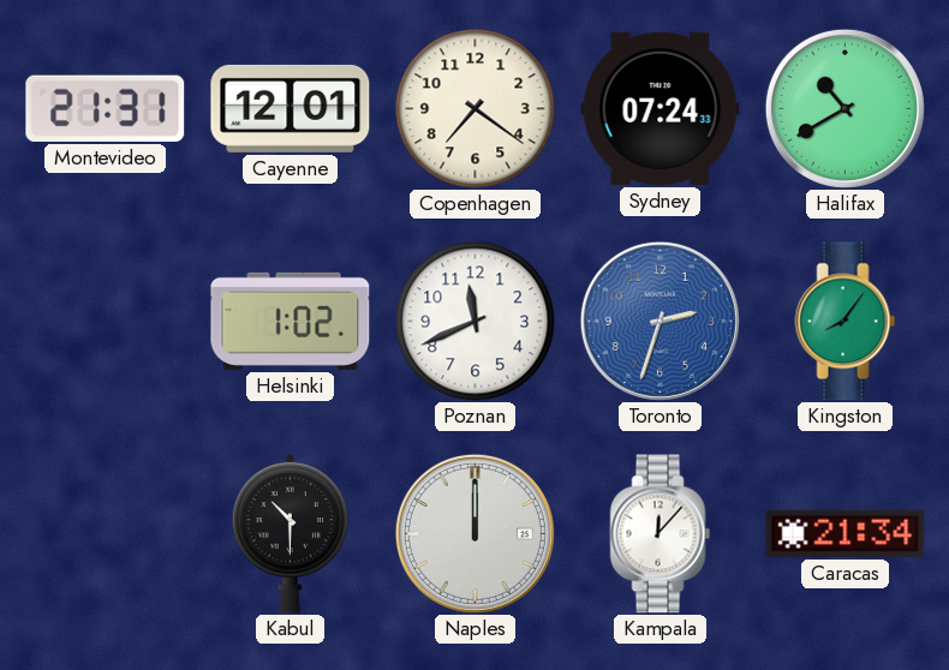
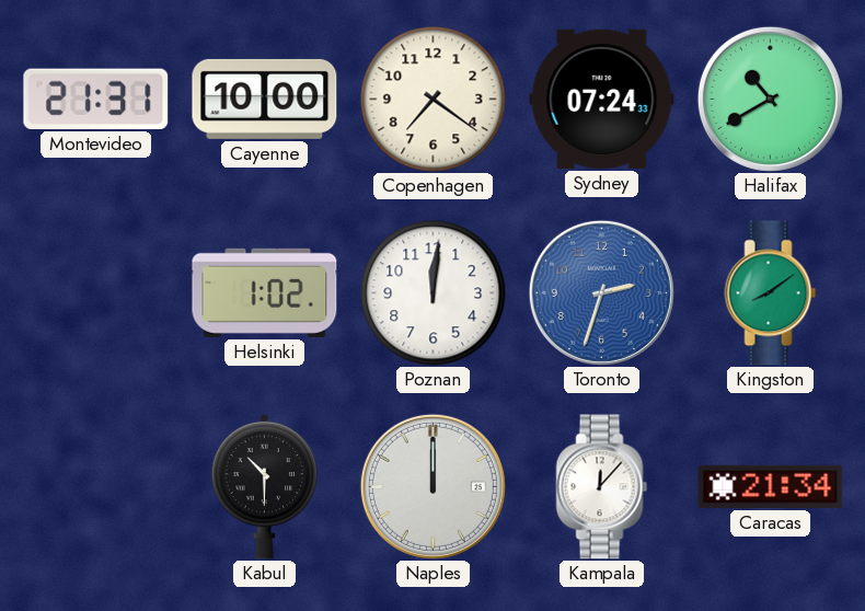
Cayenne: 12:01 -> 10:00 (265, 99)
Poznan: 11:41 -> 12:01 (434, 293)
Kingston: 8:06 -> 8:09 (771, 293)
